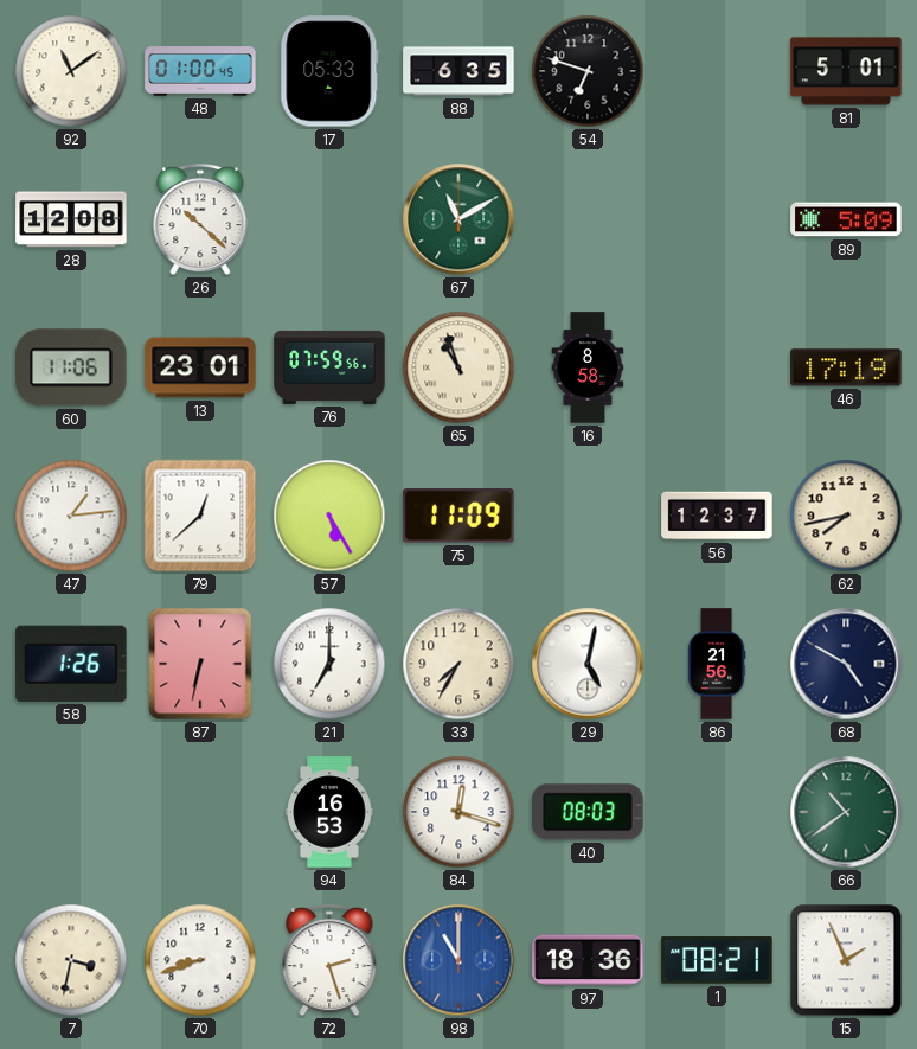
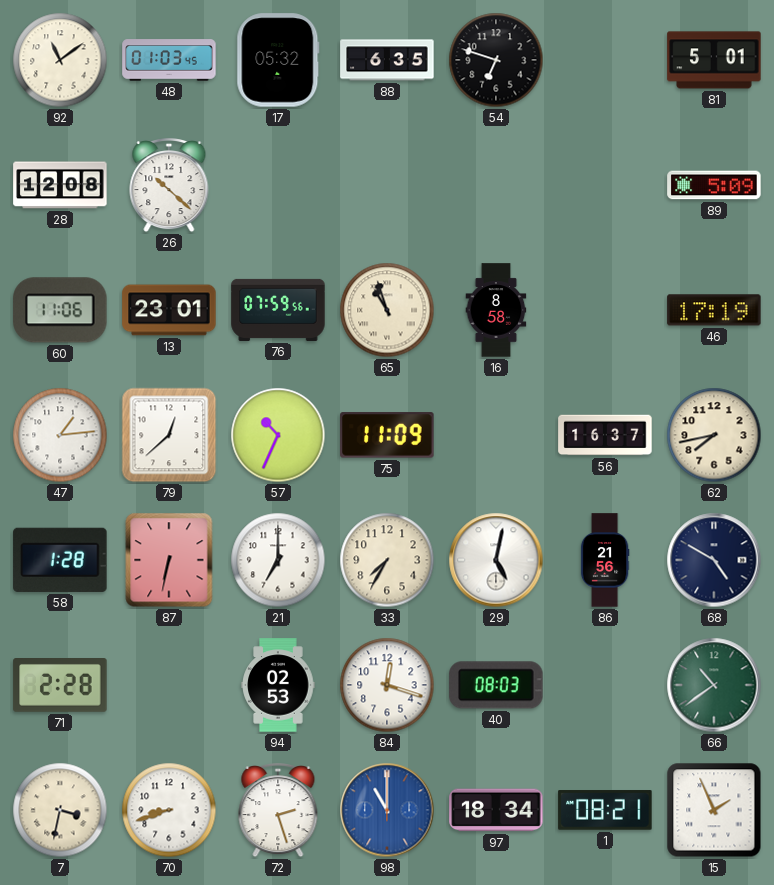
48: 01:00 -> 01:03 (169, 60)
17: 05:33 -> 05:32 (278, 60)
67: 11:10 -> none (458, 219)
57: 5:25 -> 10:34 (278, 435)
56: 12:37 -> 16:37 (605, 435)
58: 1:26 -> 1:28 (60, 560)
71: none -> 2:28 (60, 686)
94: 16:53 -> 02:53 (278, 685)
97: 18:36 -> 18:34 (496, 810)
